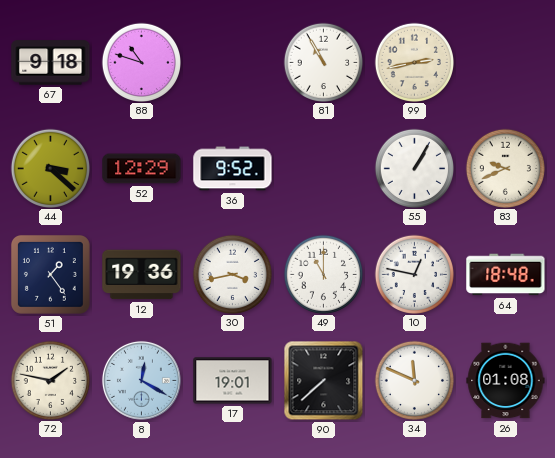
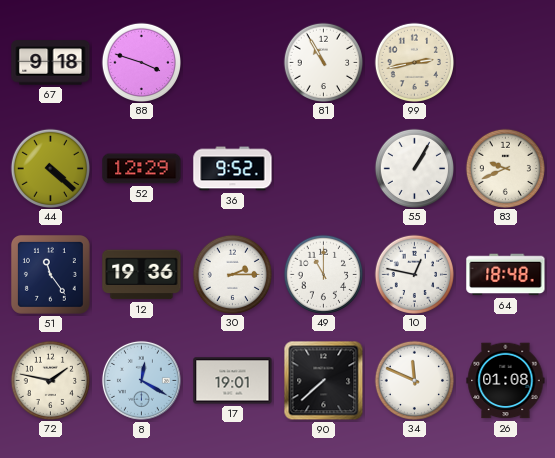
88: 10:48 -> 3:48 (141, 62)
44: 3:22 -> 4:22 (50, 168)
51: 1:24 -> 11:24 (50, 274)
30: 3:43 -> 2:15 (232, 274)
